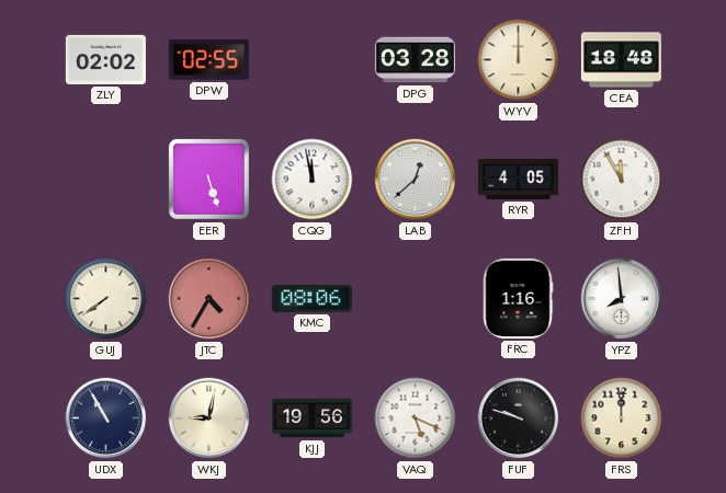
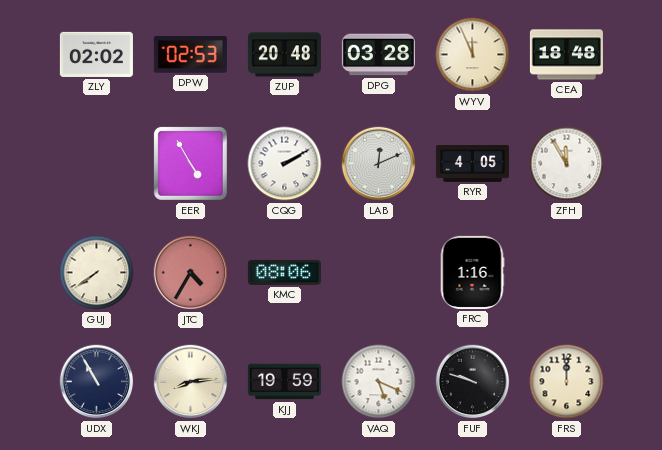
DPW: 02:55 -> 02:53 (190, 54)
ZUP: none -> 20:48 (284, 55)
WYV: 12:00 -> 11:56 (473, 55)
EER: 5:27 -> 4:55 (190, 163)
CQG: 11:58 -> 2:10 (285, 164)
LAB: 12:38 -> 12:11 (379, 164)
YPZ: 7:59 -> none (622, 299)
WKJ: 9:02 -> 8:14 (191, 382)
KJJ: 19:56 -> 19:59 (284, 382)
